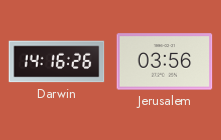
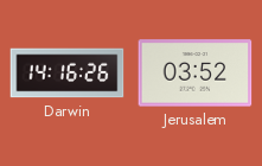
Jerusalem: 03:56 -> 03:52 (196, 74)
